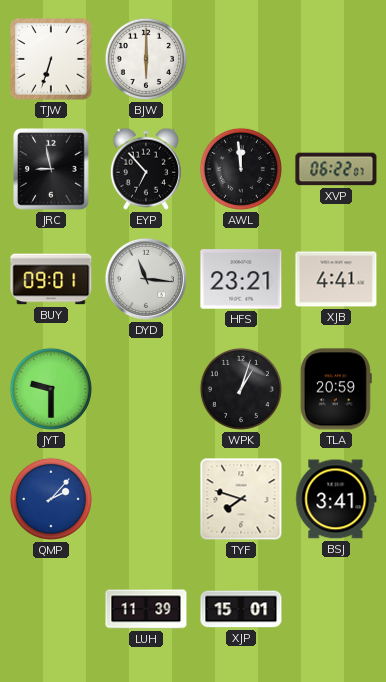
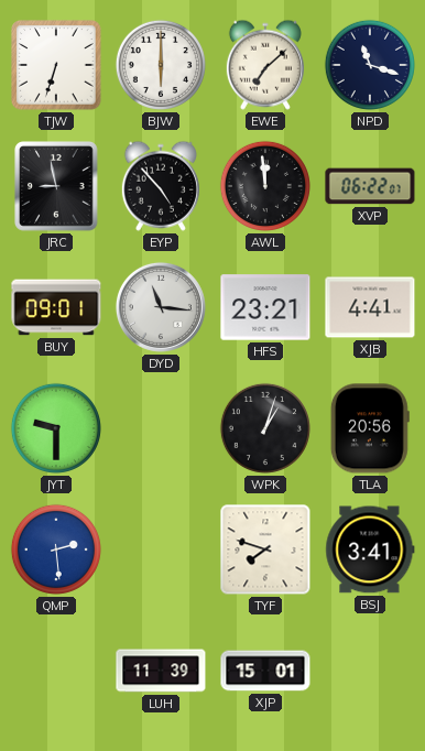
EWE: none -> 7:08 (265, 65)
NPD: none -> 11:18 (370, 65)
EYP: 6:53 -> 4:53 (161, 186)
TLA: 20:59 -> 20:56 (370, 428)
QMP: 2:07 -> 2:29 (56, 549)
